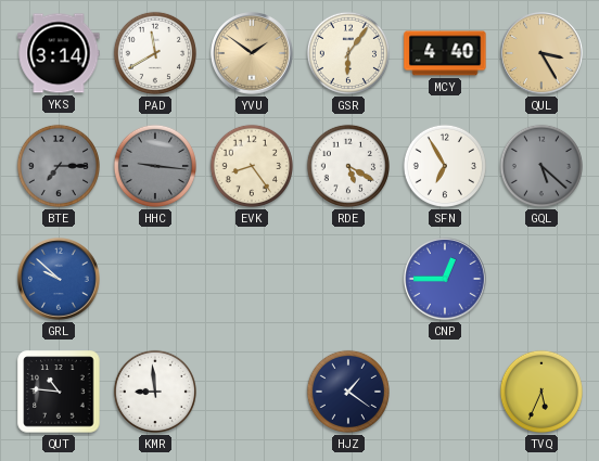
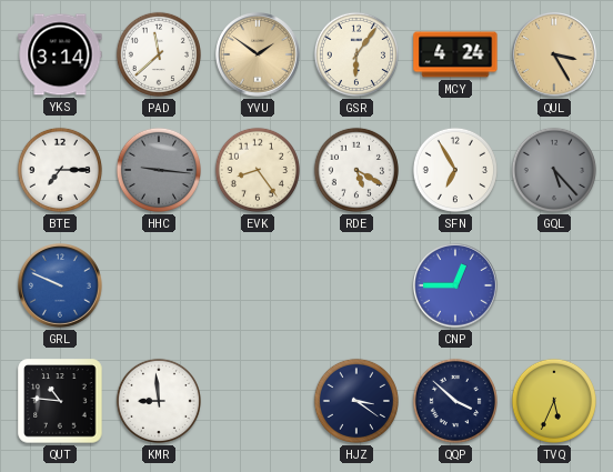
PAD: 11:40 -> 11:38 (159, 54)
MCY: 4:40 -> 4:24 (455, 54)
BTE dial: grey -> white (60, 170)
GQL: 5:22 -> 5:23 (554, 170)
GRL: 9:52 -> 9:49 (61, 287)
HJZ: 1:21 -> 3:21 (356, 401)
QQP: none -> 3:52 (455, 401)
